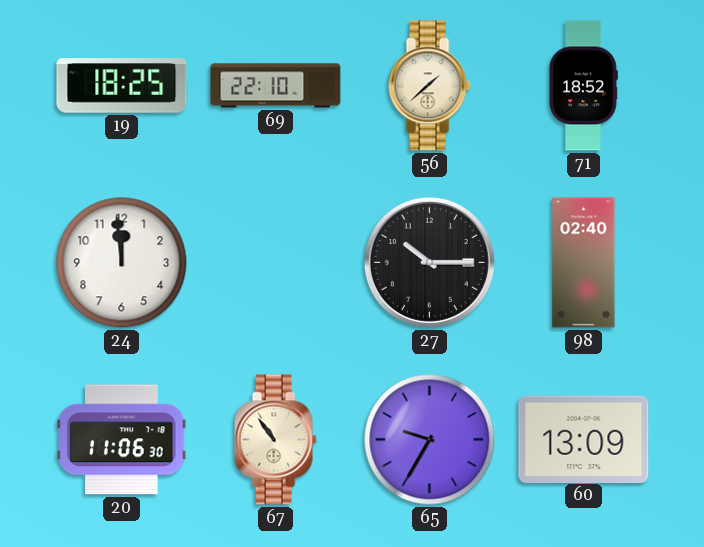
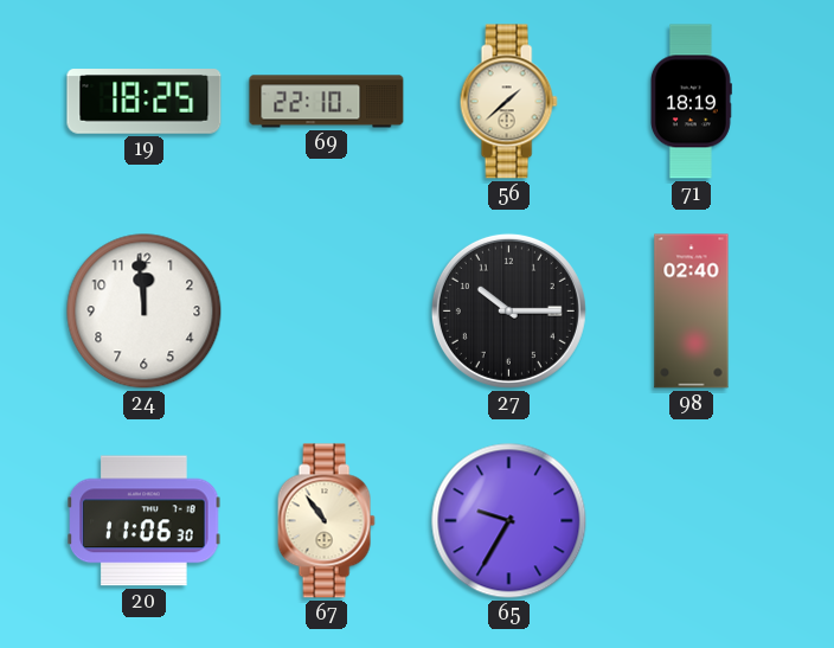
71: 18:52 -> 18:19 (691, 102)
60: 13:09 -> none (584, 439)
